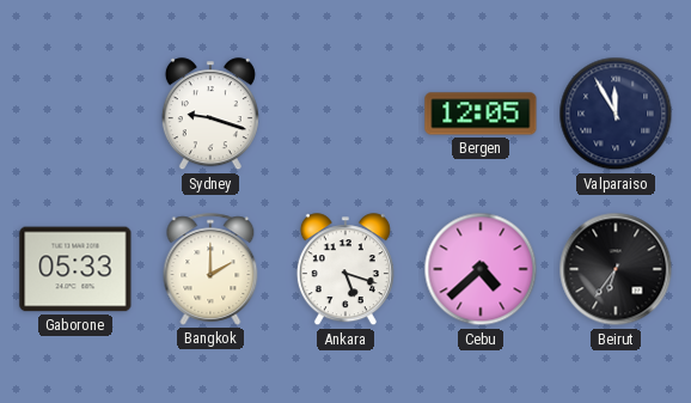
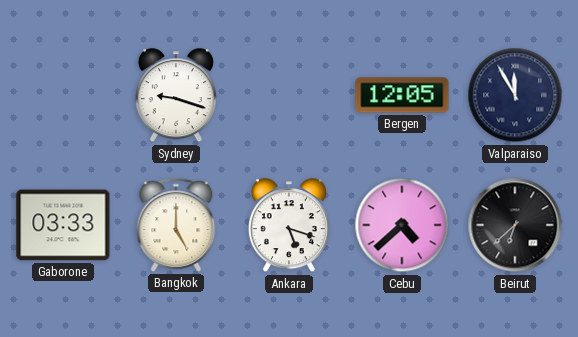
Gaborone: 05:33 -> 03:33 (63, 225)
Bangkok: 2:00 -> 5:00 (176, 225)
Beirut: 6:36 -> 6:38 (515, 225)
